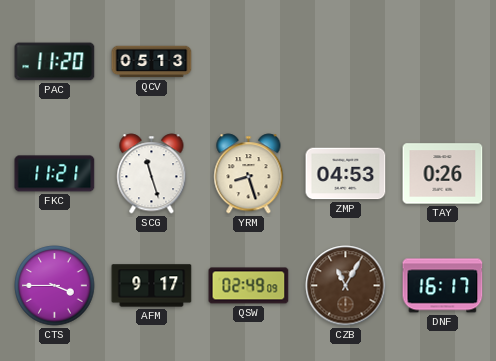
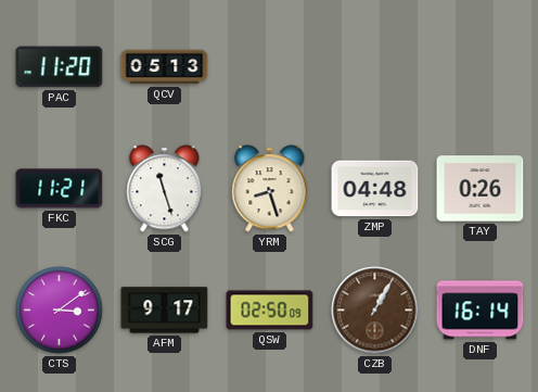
ZMP: 04:53 -> 04:48 (375, 189)
CTS: 3:45 -> 3:09 (60, 311)
QSW: 02:49 -> 02:50 (270, 311)
CZB: 11:05 -> 1:05 (375, 311)
DNF: 16:17 -> 16:14 (481, 311)
